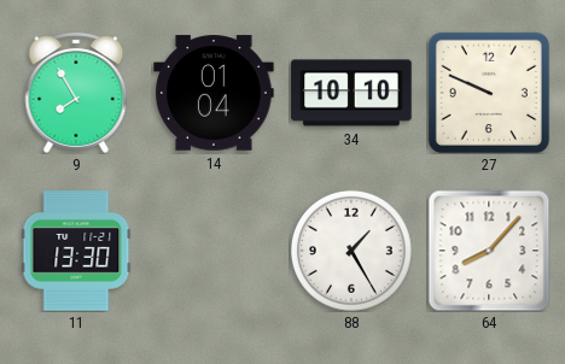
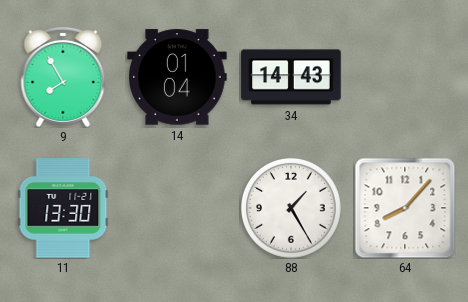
34: 10:10 -> 14:43 (291, 77)
27: 9:49 -> none (489, 93)
